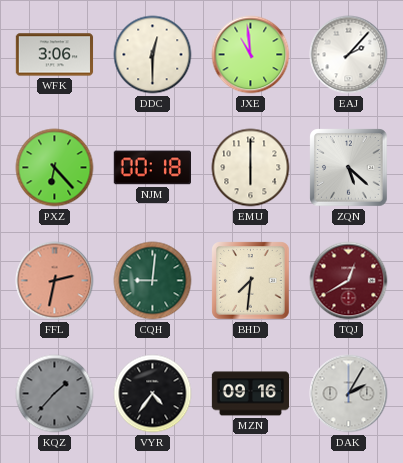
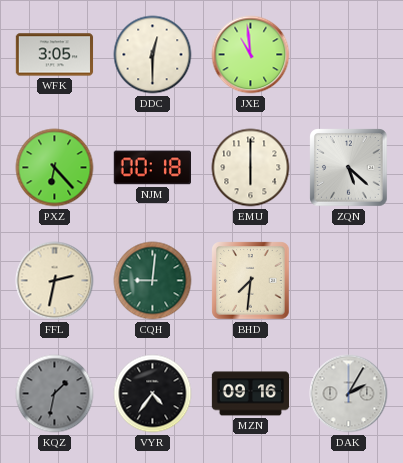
WFK: 3:06 -> 3:05 (55, 55)
EAJ: 2:07 -> none (349, 55)
FFL dial: salmon -> cream (55, 281)
TQJ: 12:40 -> none (349, 281)
KQZ: 1:37 -> 1:32 (55, 394)
